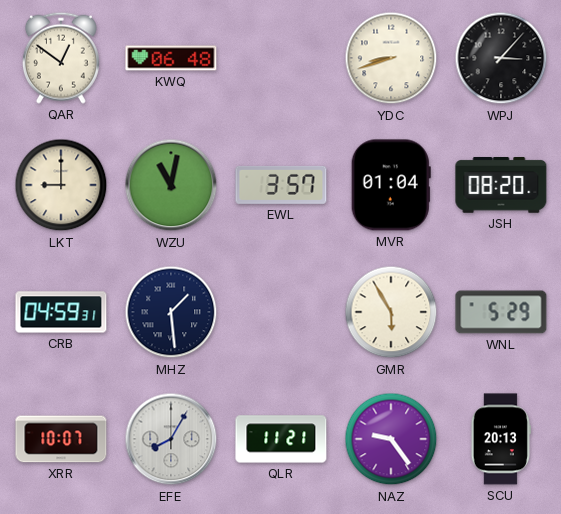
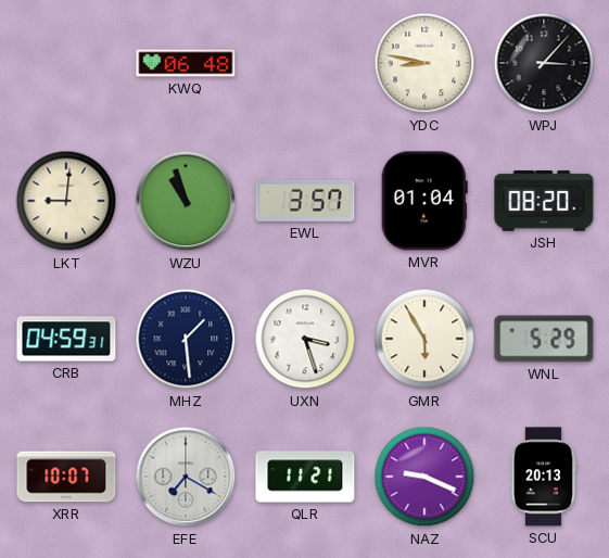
QAR: 12:51 -> none (61, 58)
YDC: 8:42 -> 8:47 (424, 63)
LKT: 9:00 -> 9:01 (66, 201)
WZU: 11:02 -> 10:57 (186, 201)
UXN: none -> 3:27 (305, 339)
EFE: 8:05 -> 7:20 (186, 477)
NAZ: 9:24 -> 9:19 (424, 477)
